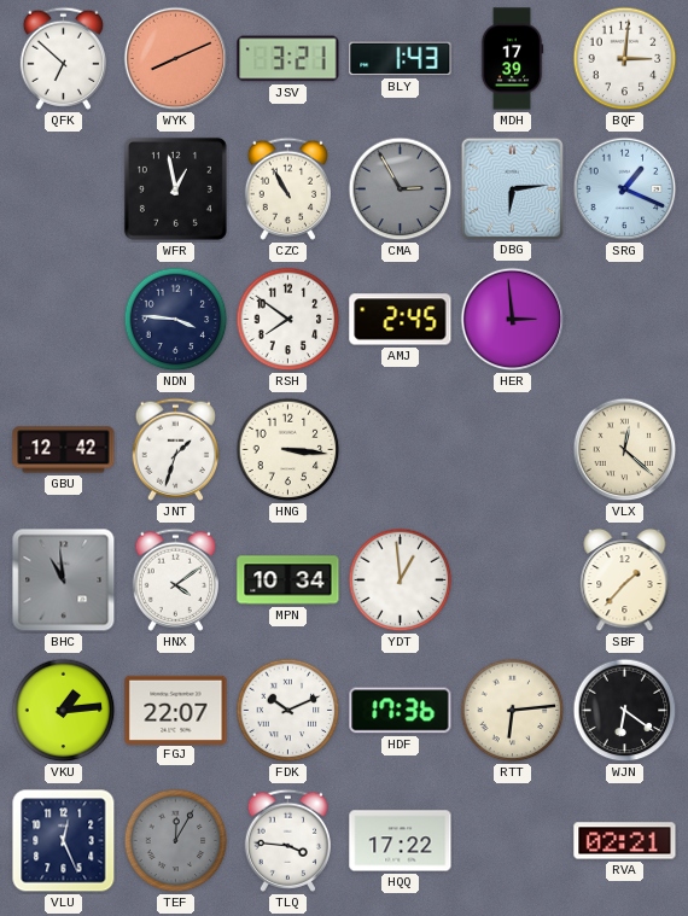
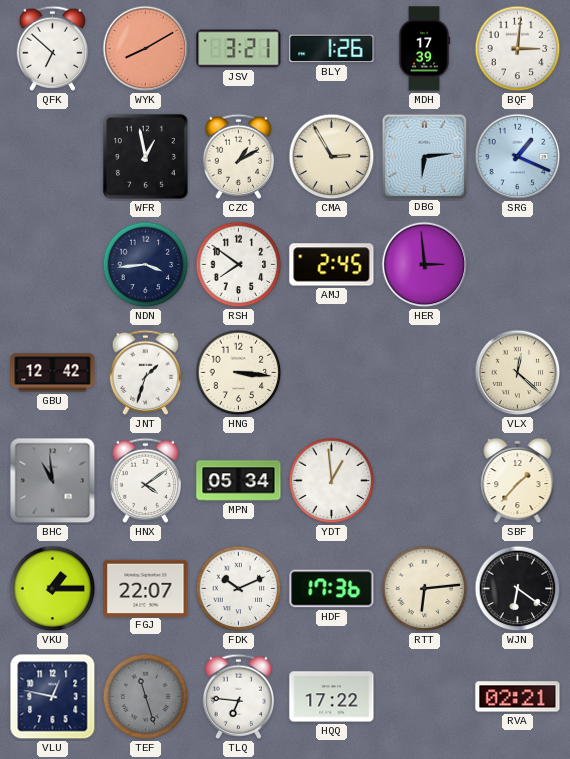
WYK: 8:11 -> 8:10 (146, 49)
BLY: 1:43 -> 1:26 (332, 49)
CZC: 10:55 -> 1:10 (238, 156)
CMA dial: grey -> cream (332, 157)
NDN: 3:46 -> 3:44 (146, 265)
MPN: 10:34 -> 05:34 (239, 481)
VKU: 1:14 -> 1:15 (53, 589)
VLU: 12:26 -> 12:47 (53, 697)
TEF: 12:05 -> 11:27 (146, 697)
TLQ: 3:46 -> 6:46 (238, 696)
